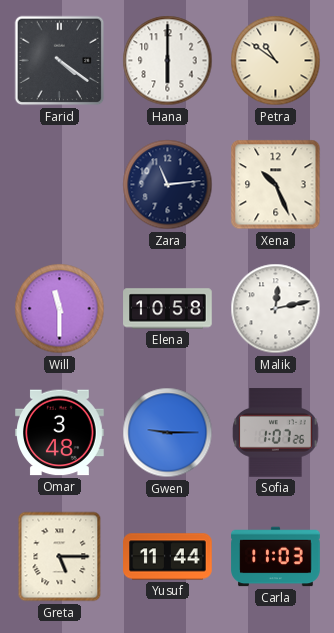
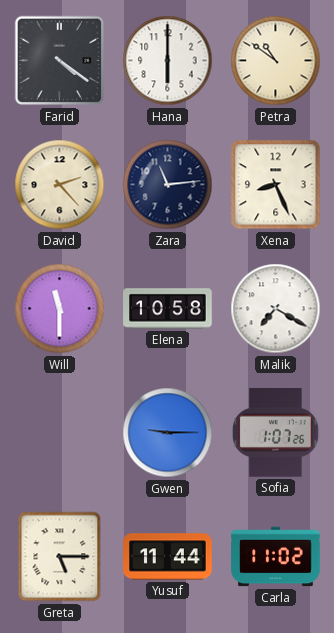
David: none -> 2:23 (60, 185)
Xena: 10:26 -> 8:26 (276, 185)
Malik: 12:13 -> 7:20 (276, 309)
Omar: 3:48 -> none (60, 433)
Carla: 11:03 -> 11:02 (276, 557)
